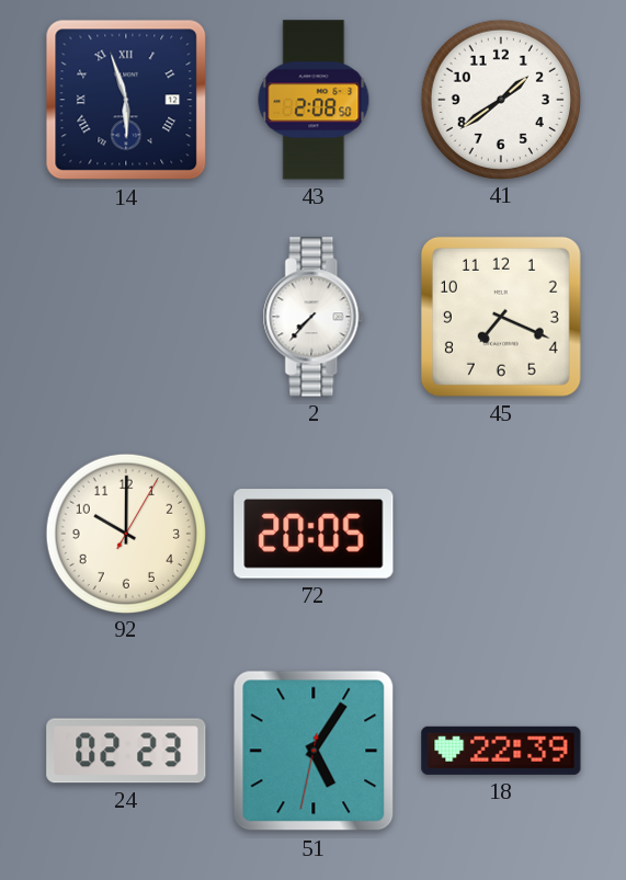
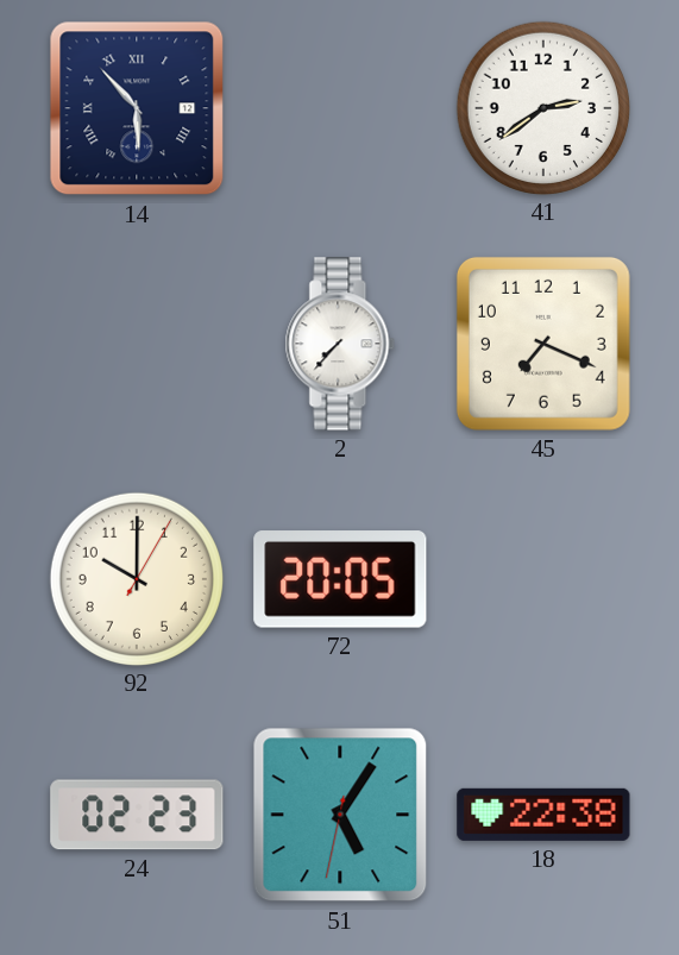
14: 5:57 -> 5:53 (137, 108)
43: 2:08 -> none (314, 100)
41: 1:39 -> 2:39 (542, 107)
18: 22:39 -> 22:38 (543, 815)
